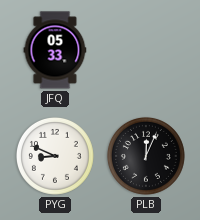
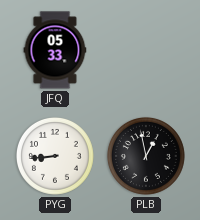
PYG: 8:49 -> 8:44 (55, 156)
PLB: 12:04 -> 12:58 (146, 156)
